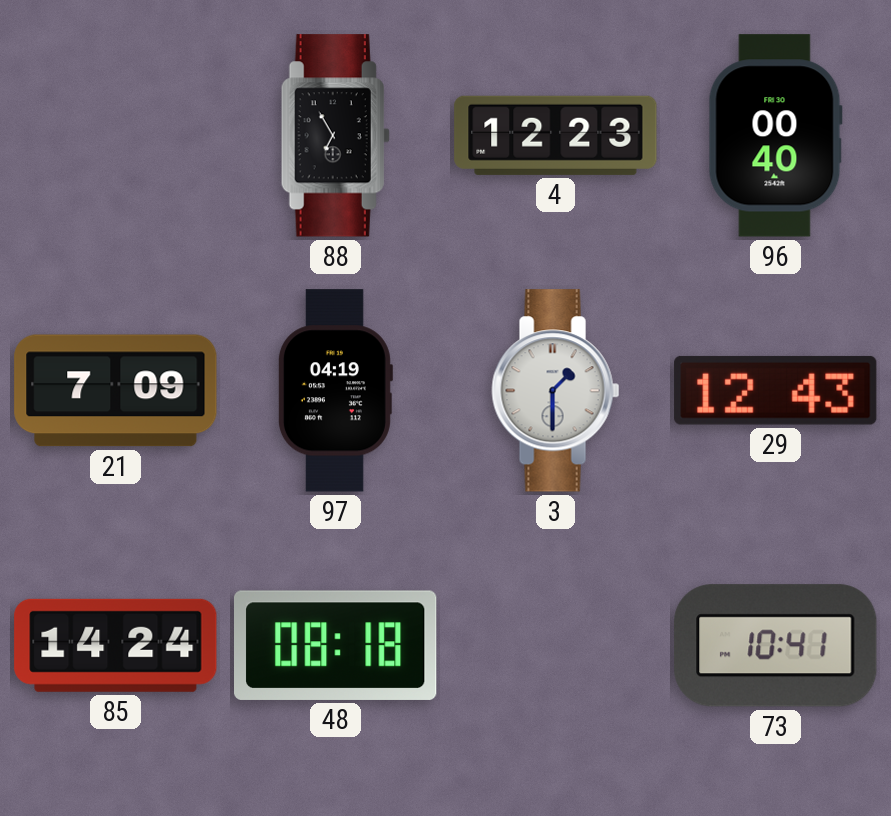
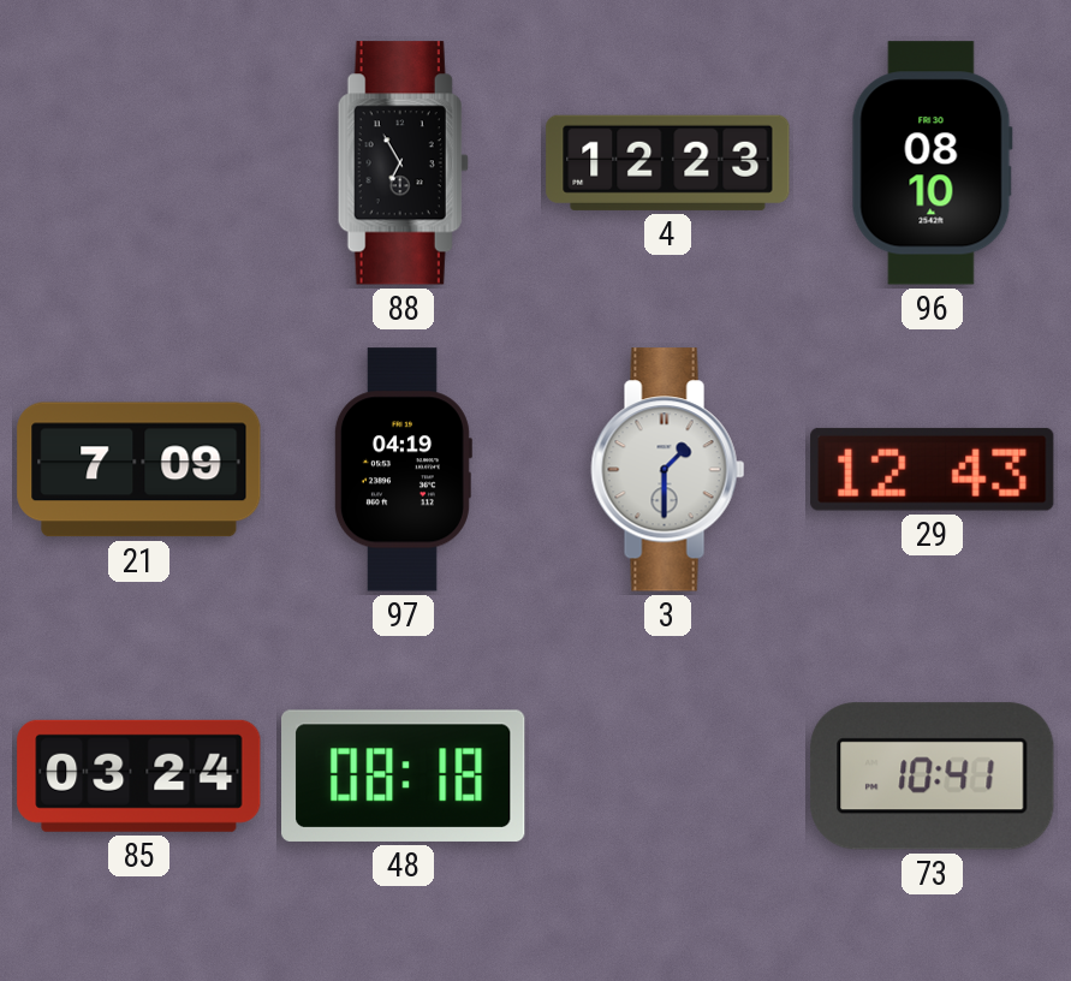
96: 00:40 -> 08:10 (932, 163)
85: 14:24 -> 03:24 (139, 775)
